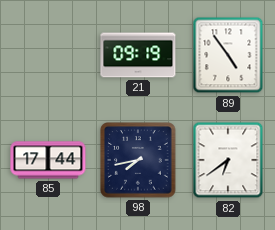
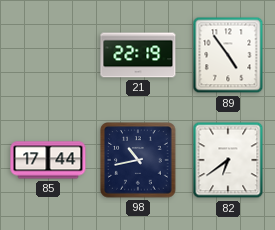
21: 09:19 -> 22:19 (138, 55)
98: 7:43 -> 10:43 (138, 160)
